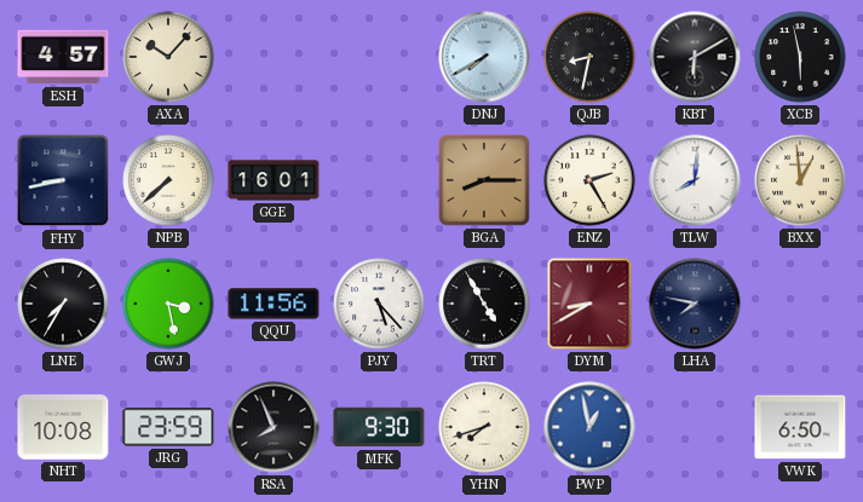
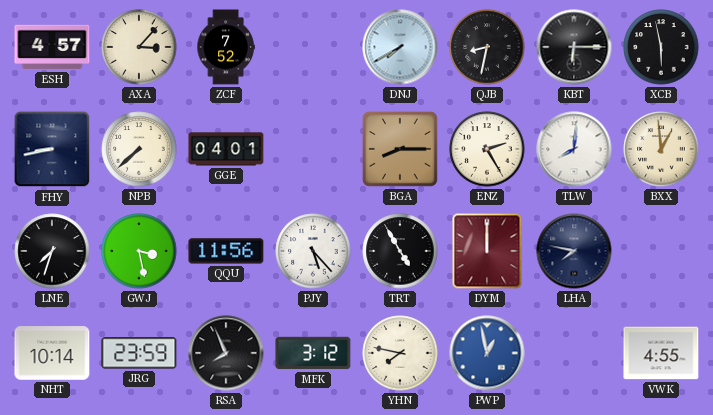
AXA: 10:07 -> 3:07 (139, 47)
ZCF: none -> 7:52 (226, 47)
KBT: 6:10 -> 6:15 (574, 47)
GGE: 16:01 -> 04:01 (226, 149)
LNE: 7:35 -> 7:33 (52, 251)
DYM: 8:40 -> 12:00 (487, 251)
NHT: 10:08 -> 10:14 (52, 353)
MFK: 9:30 -> 3:12 (313, 353)
YHN: 7:42 -> 7:47 (400, 353)
VWK: 6:50 -> 4:55 (661, 353)
